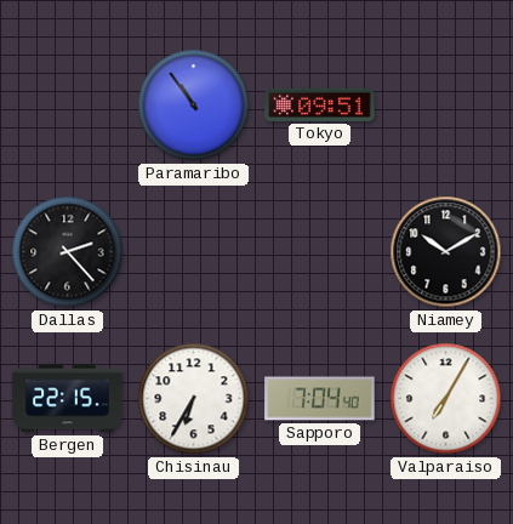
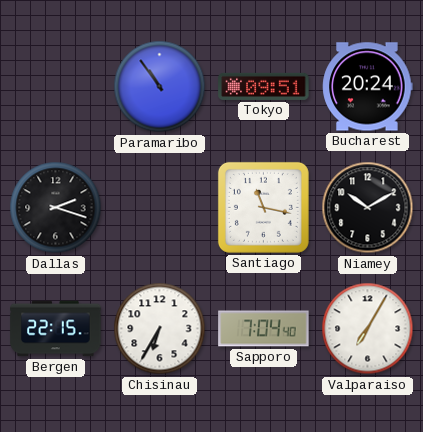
Bucharest: none -> 20:24 (368, 87)
Dallas: 2:23 -> 2:18 (56, 208)
Santiago: none -> 11:17 (263, 207)
